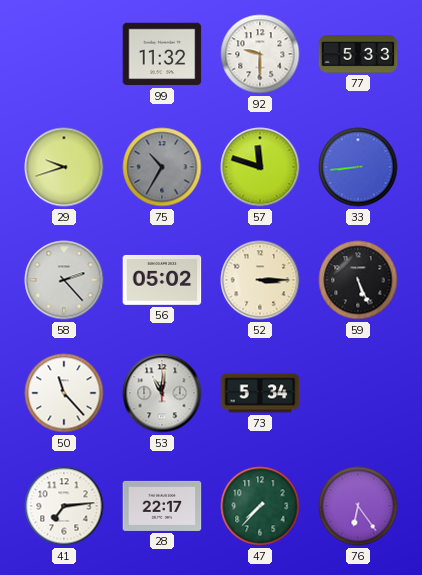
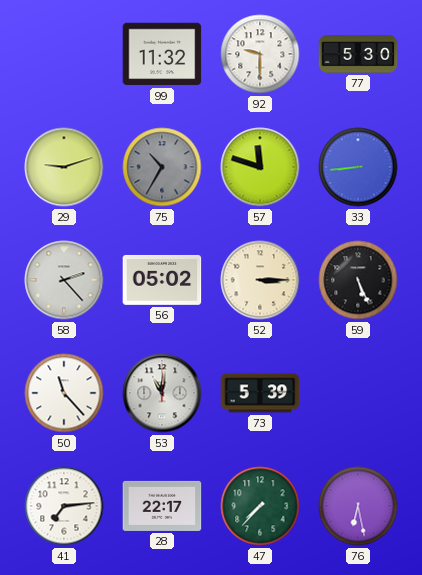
77: 5:33 -> 5:30 (358, 54)
29: 9:42 -> 9:12 (64, 167)
73: 5:34 -> 5:39 (260, 393)
76: 6:24 -> 6:28 (358, 506)
